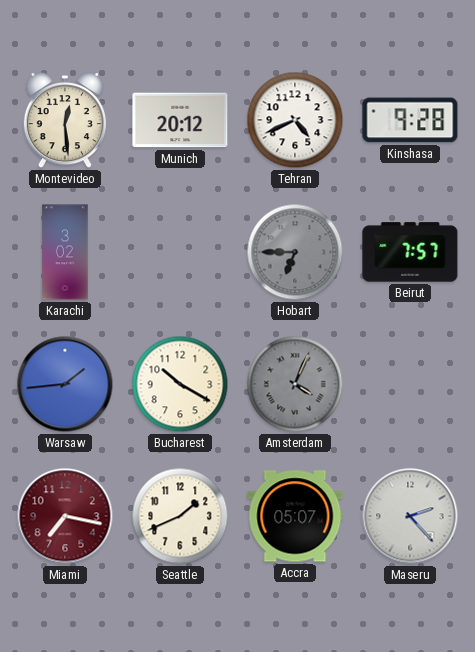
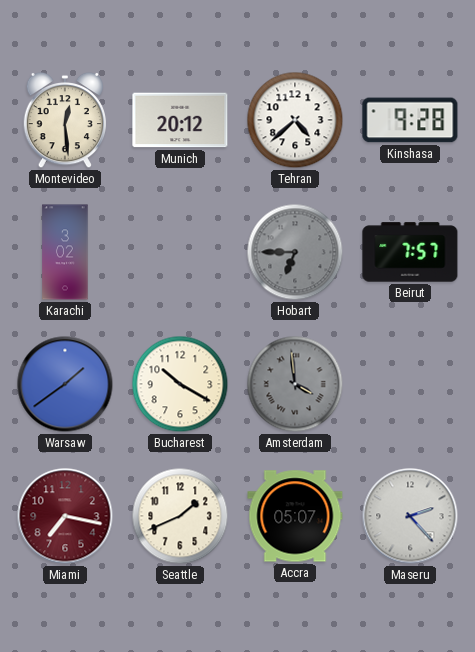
Tehran: 4:41 -> 4:38 (295, 120)
Warsaw: 1:44 -> 1:39 (65, 384)
Amsterdam: 4:04 -> 3:59 (295, 384)
